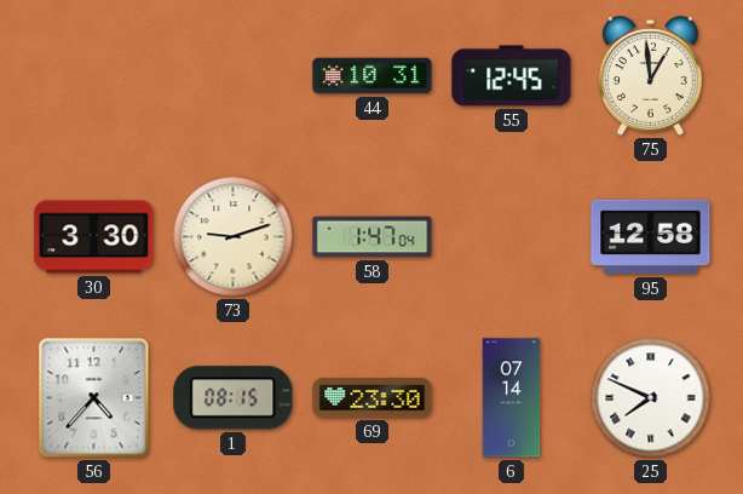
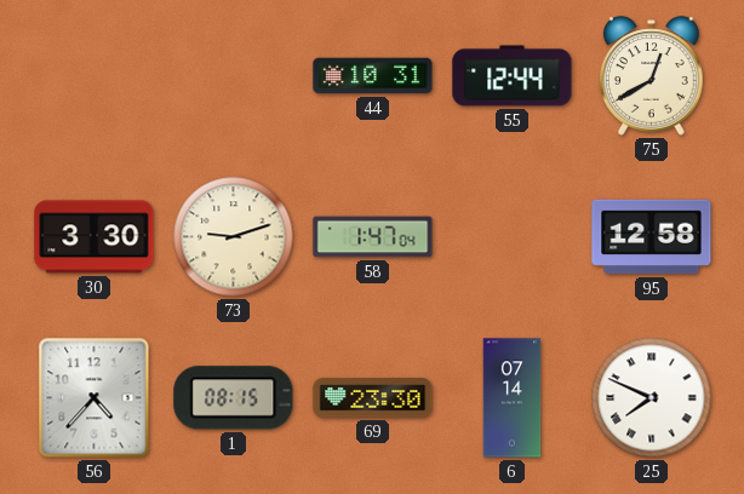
55: 12:45 -> 12:44 (513, 76)
75: 12:59 -> 12:40 (652, 76)
